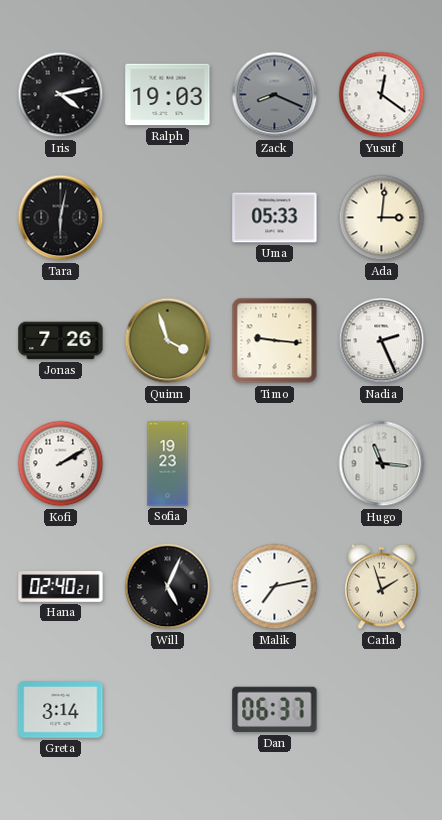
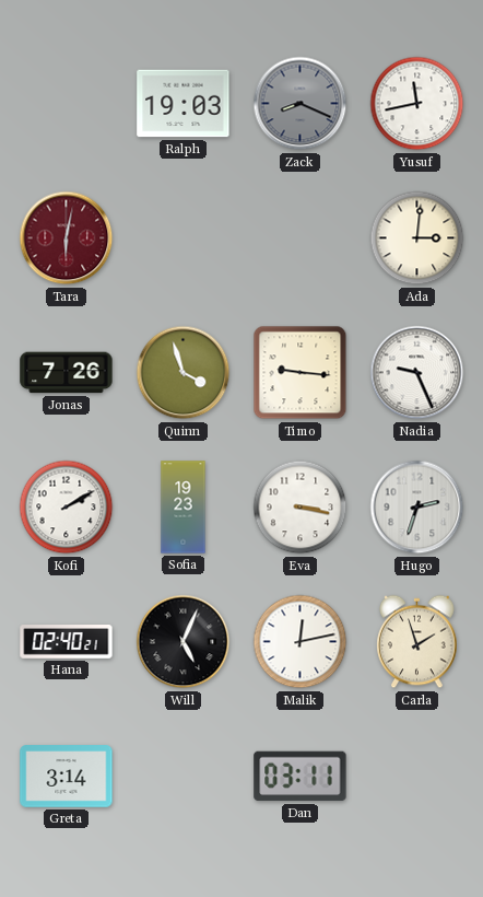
Iris: 4:13 -> none (61, 95)
Yusuf: 12:21 -> 11:43 (417, 104)
Tara dial: black -> burgundy (67, 238)
Uma: 05:33 -> none (275, 218)
Nadia: 2:26 -> 9:26 (417, 373)
Eva: none -> 3:17 (301, 508)
Hugo: 11:16 -> 2:33 (417, 508)
Malik: 7:13 -> 12:13 (301, 642)
Dan: 06:37 -> 03:11 (301, 777)
